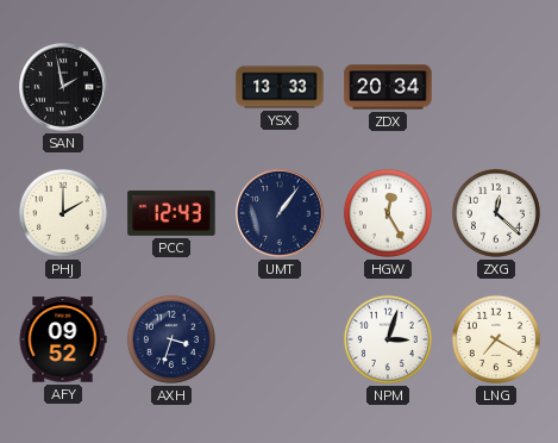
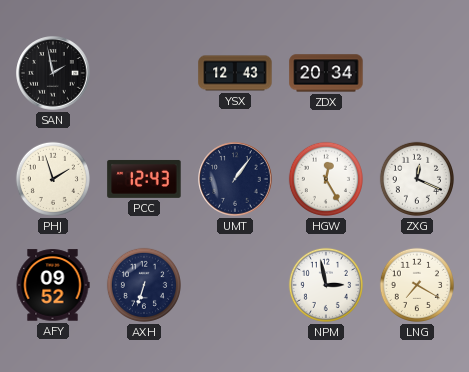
YSX: 13:33 -> 12:43 (235, 73)
PHJ: 2:00 -> 1:57 (53, 179)
ZXG: 12:22 -> 12:19 (417, 179)
AXH: 3:33 -> 6:33 (144, 285)
NPM: 3:03 -> 2:58 (326, 285)
